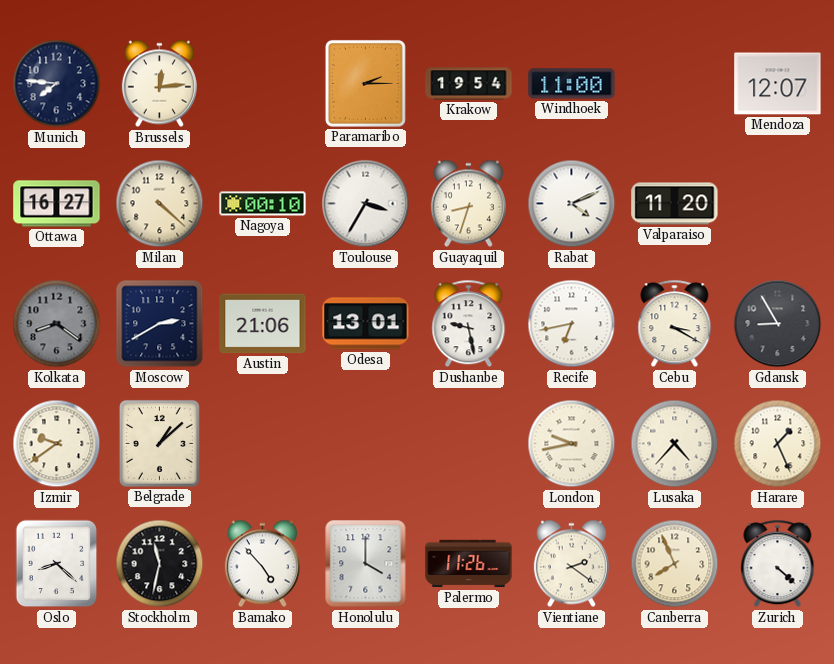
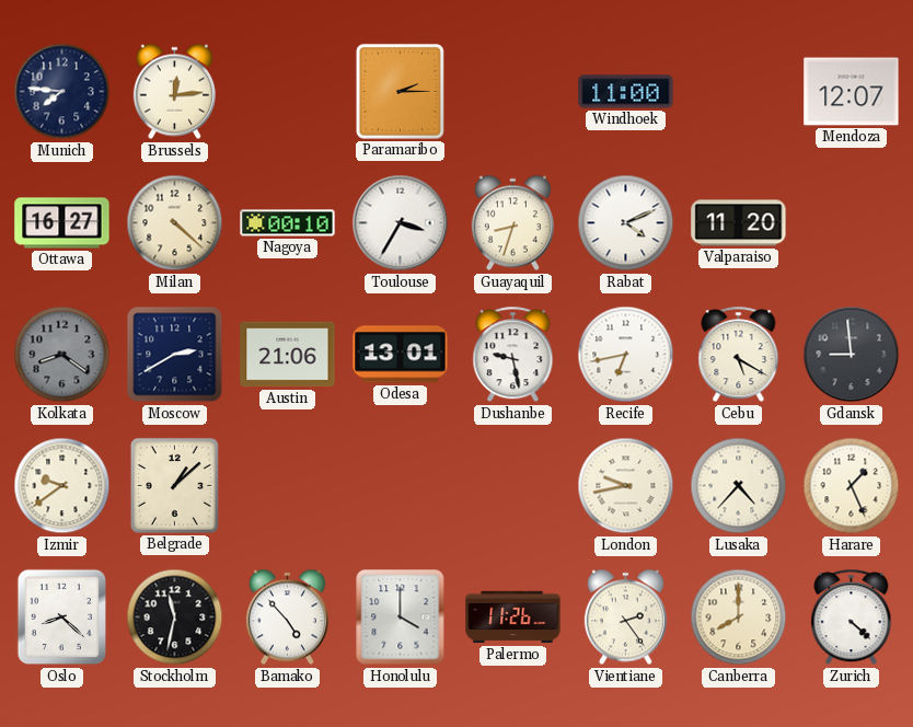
Krakow: 19:54 -> none (469, 84)
Cebu: 3:20 -> 5:20 (739, 355)
Gdansk: 8:55 -> 8:59 (852, 355)
Vientiane: 2:21 -> 2:24 (625, 618)
Canberra: 7:56 -> 8:00 (739, 618)
